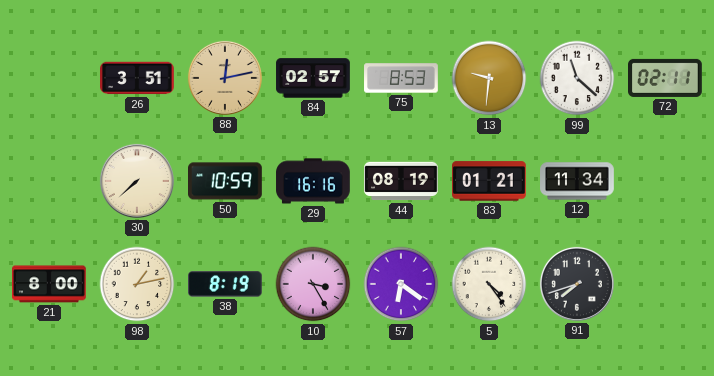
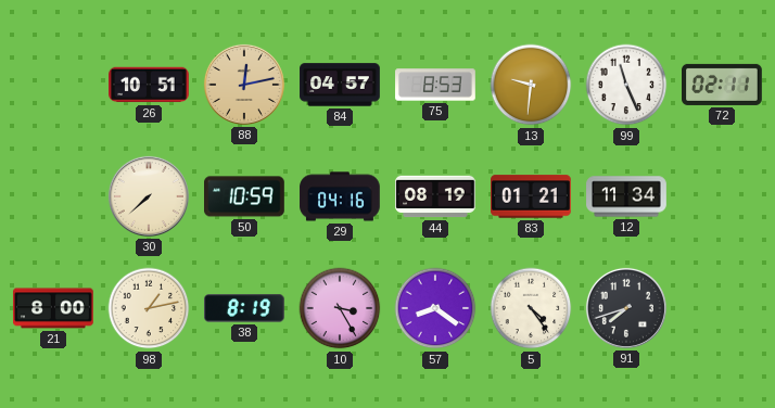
26: 3:51 -> 10:51 (150, 85)
84: 02:57 -> 04:57 (340, 85)
99: 11:22 -> 11:26 (626, 85)
29: 16:16 -> 04:16 (340, 196)
57: 6:21 -> 8:21 (435, 308)
